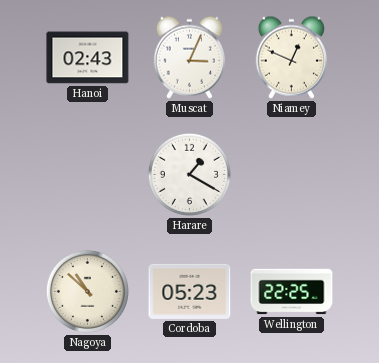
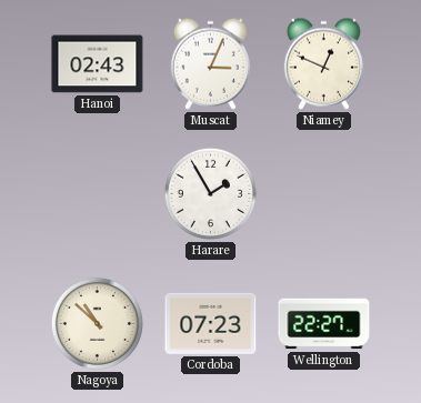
Harare: 1:20 -> 1:55 (210, 193)
Cordoba: 05:23 -> 07:23 (211, 323)
Wellington: 22:25 -> 22:27 (324, 324)
